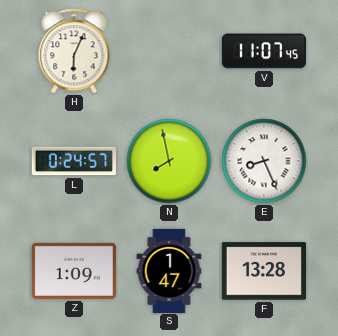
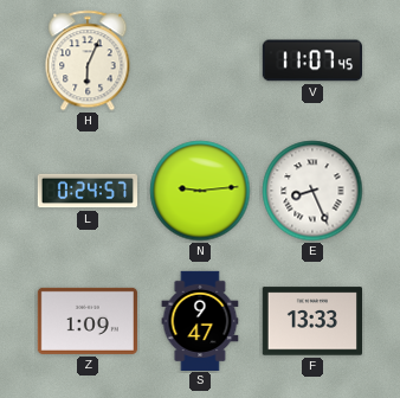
N: 7:58 -> 9:14 (200, 191)
S: 1:47 -> 9:47 (200, 320)
F: 13:28 -> 13:33 (311, 321)
